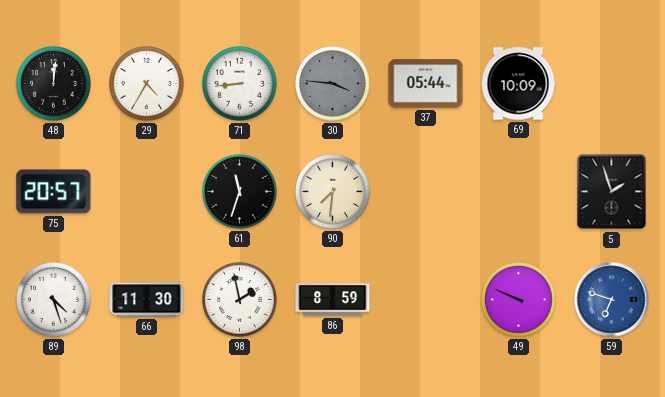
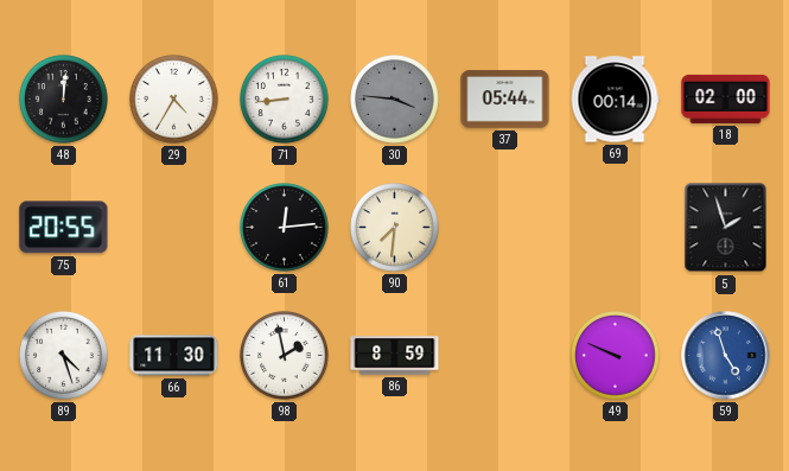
69: 10:09 -> 00:14 (615, 100)
18: none -> 02:00 (726, 98)
75: 20:57 -> 20:55 (64, 228)
61: 11:33 -> 12:14 (285, 228)
59: 6:48 -> 4:57 (726, 356)
